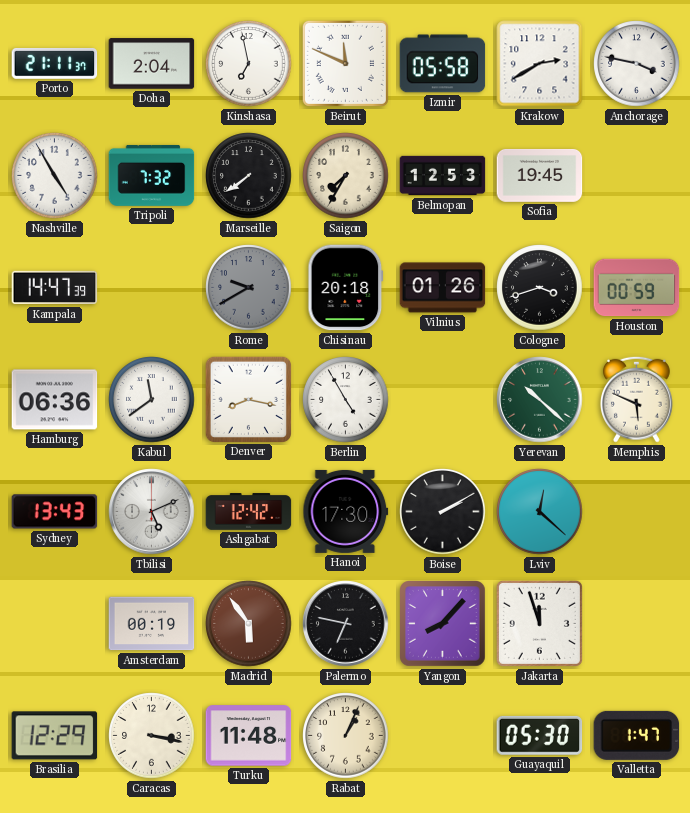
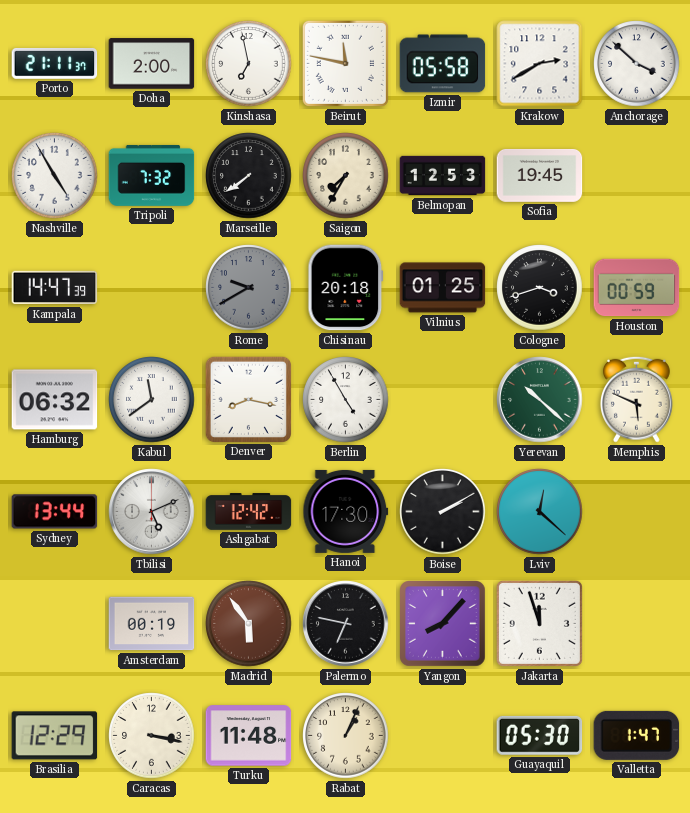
Doha: 2:04 -> 2:00 (152, 64)
Beirut: 11:49 -> 11:47 (345, 63)
Anchorage: 3:47 -> 3:52 (637, 64)
Vilnius: 01:26 -> 01:25 (443, 288)
Hamburg: 06:36 -> 06:32 (55, 400)
Sydney: 13:43 -> 13:44 (55, 512)
